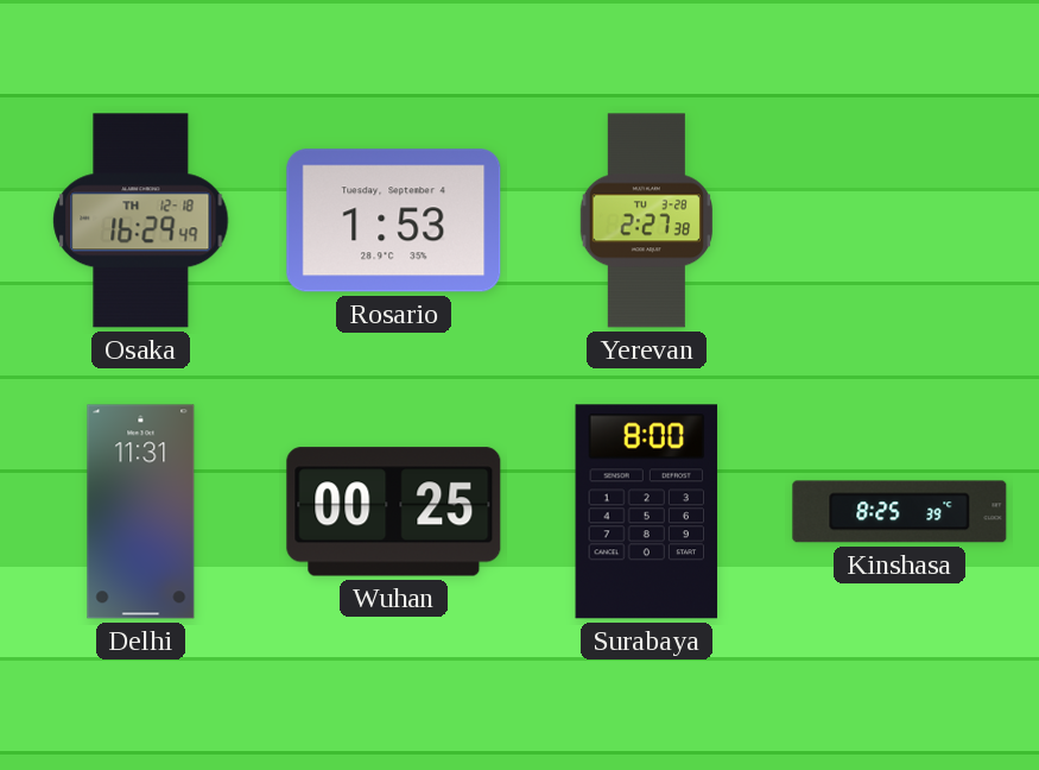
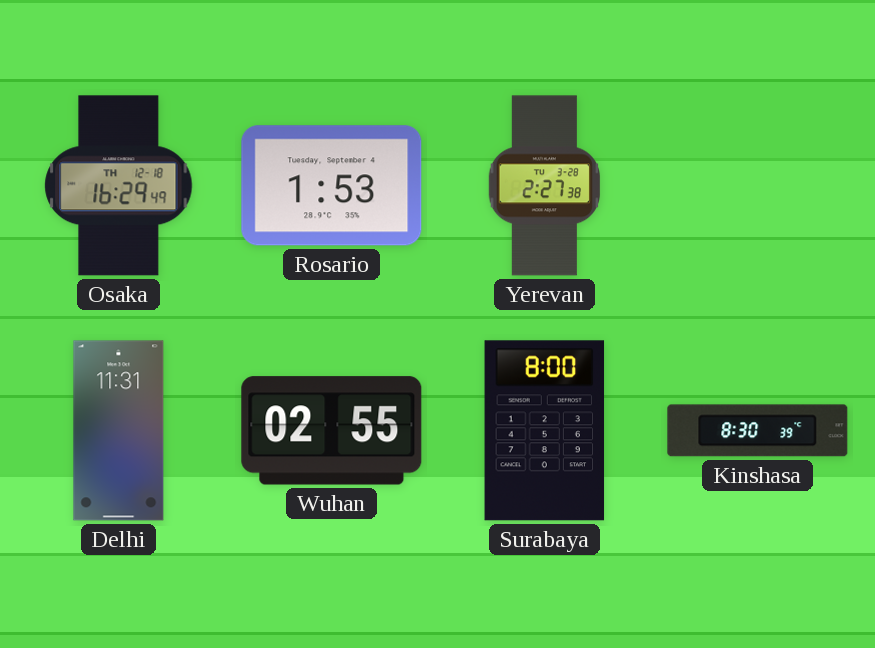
Wuhan: 00:25 -> 02:55 (332, 431)
Kinshasa: 8:25 -> 8:30 (758, 431)
